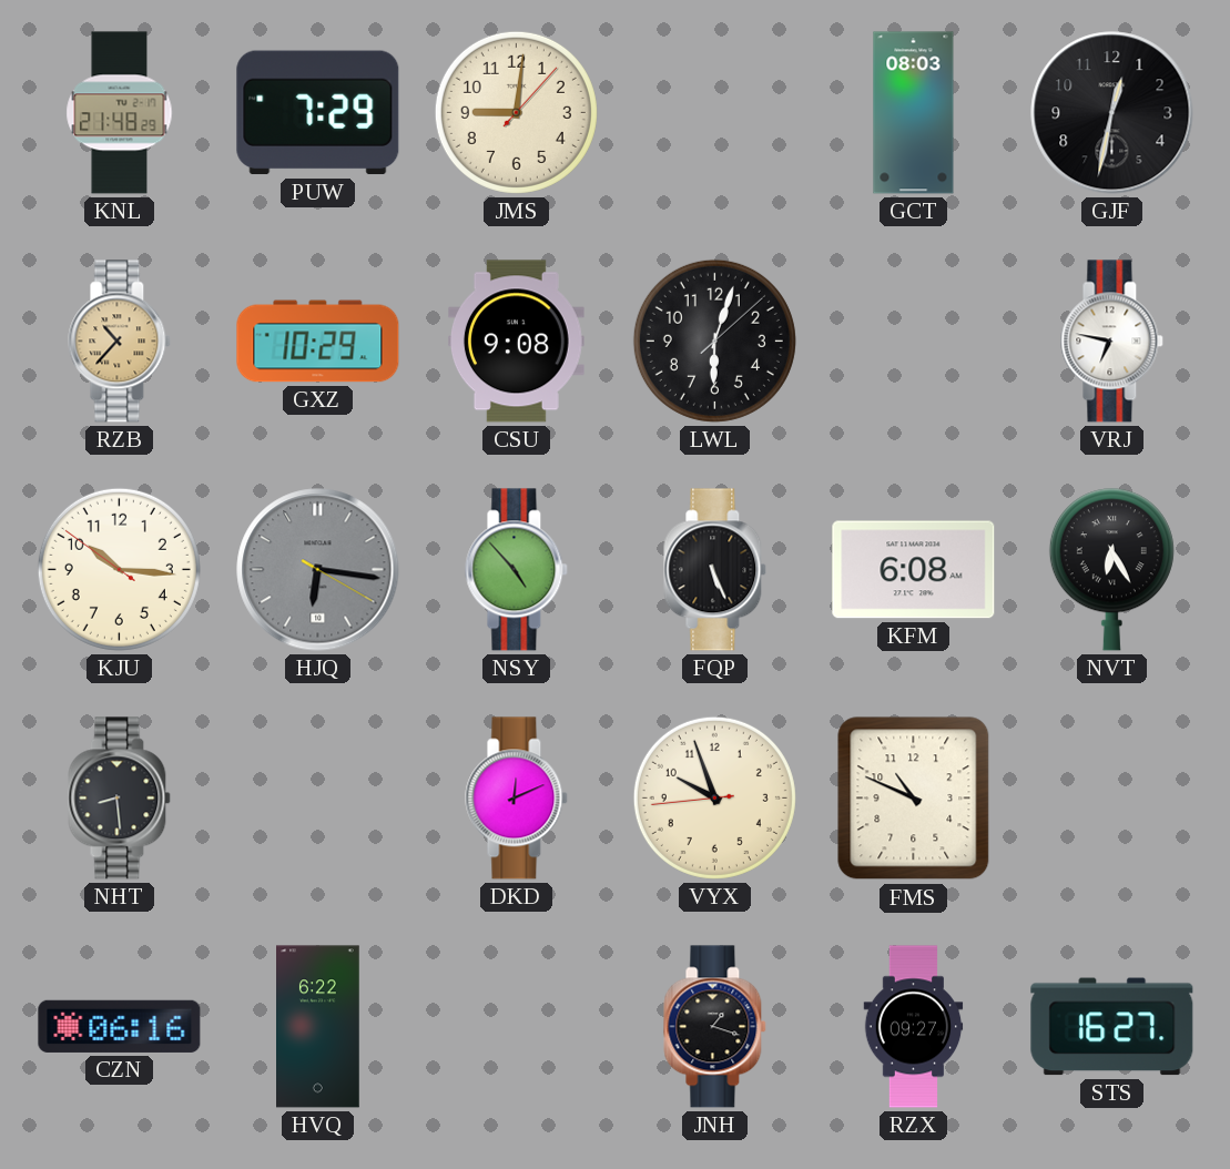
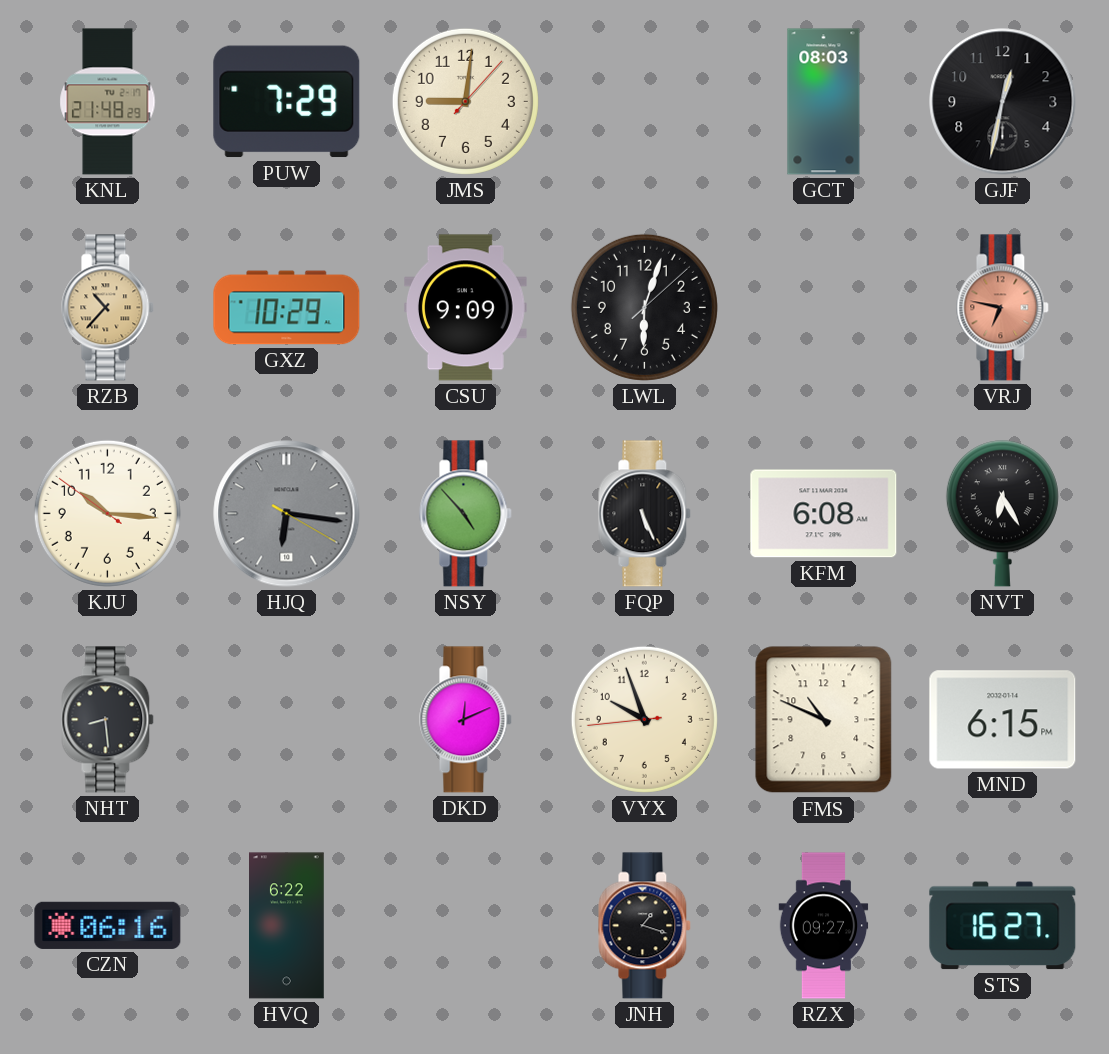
CSU: 9:08 -> 9:09 (465, 308)
VRJ dial: white -> salmon (1003, 308)
MND: none -> 6:15 (1003, 720)
